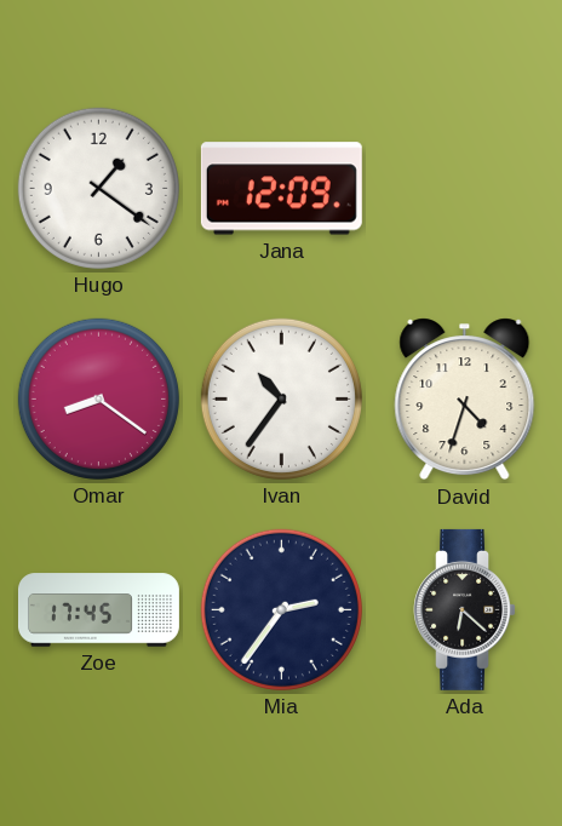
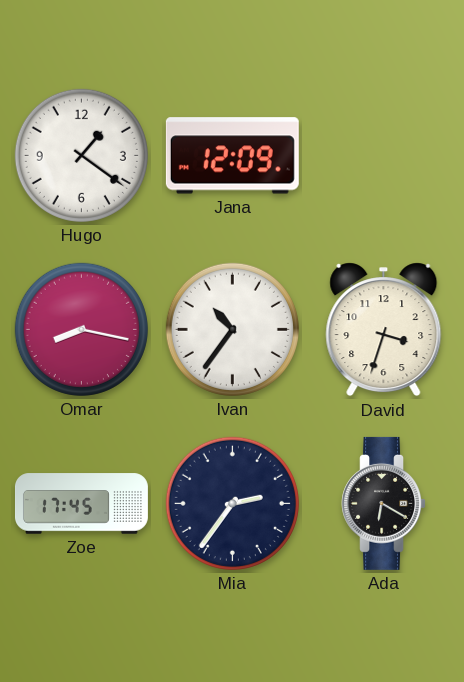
Omar: 8:21 -> 8:17 (81, 329)
David: 4:33 -> 3:33 (384, 330)
Ada: 6:22 -> 6:20 (384, 503)
